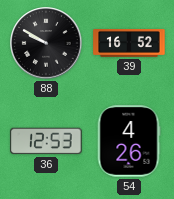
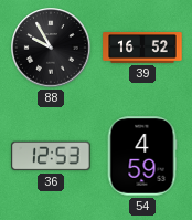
88: 9:50 -> 9:55 (51, 48)
54: 4:26 -> 4:59 (142, 156)
